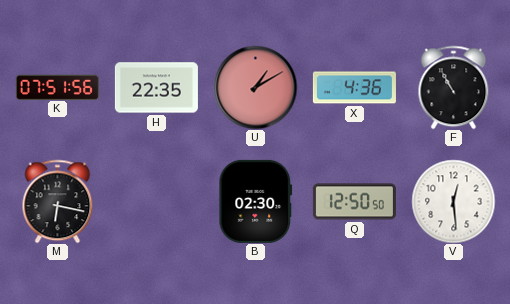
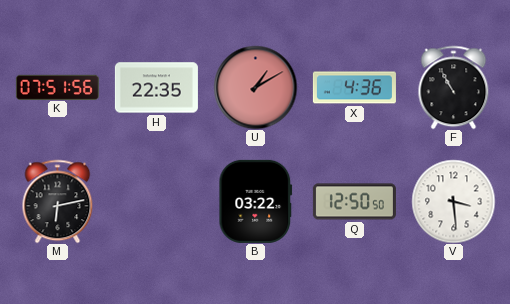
M: 6:17 -> 6:13 (58, 201)
B: 02:30 -> 03:22 (256, 201)
V: 12:29 -> 3:29 (453, 201)
